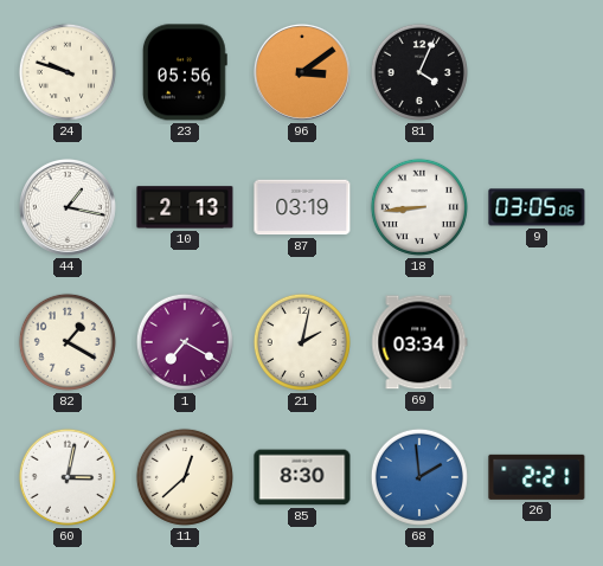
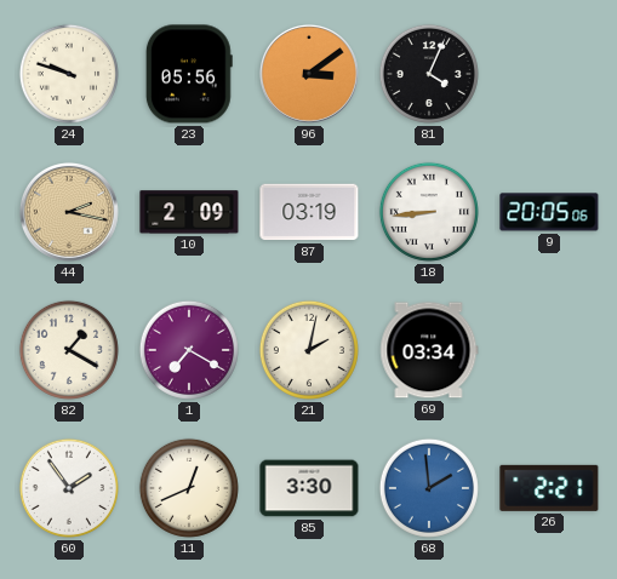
44: 1:17 -> 2:17 (69, 212)
44 dial: white -> champagne (69, 212)
10: 2:13 -> 2:09 (189, 212)
9: 03:05 -> 20:05 (549, 212)
60: 3:02 -> 1:54 (69, 488)
11: 12:38 -> 12:41 (189, 488)
85: 8:30 -> 3:30 (309, 488)
